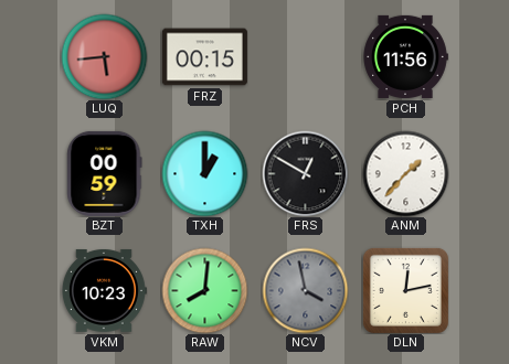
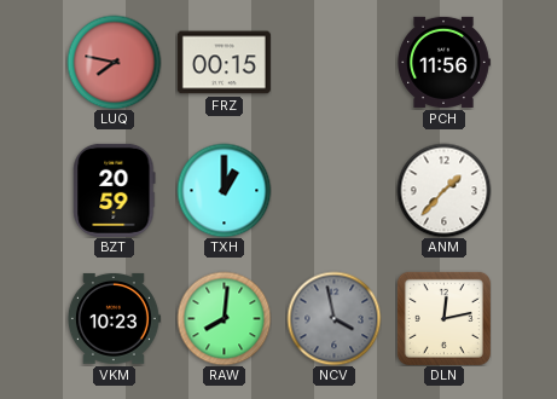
LUQ: 5:44 -> 7:47 (114, 62)
BZT: 00:59 -> 20:59 (115, 190)
FRS: 12:50 -> none (305, 173)
